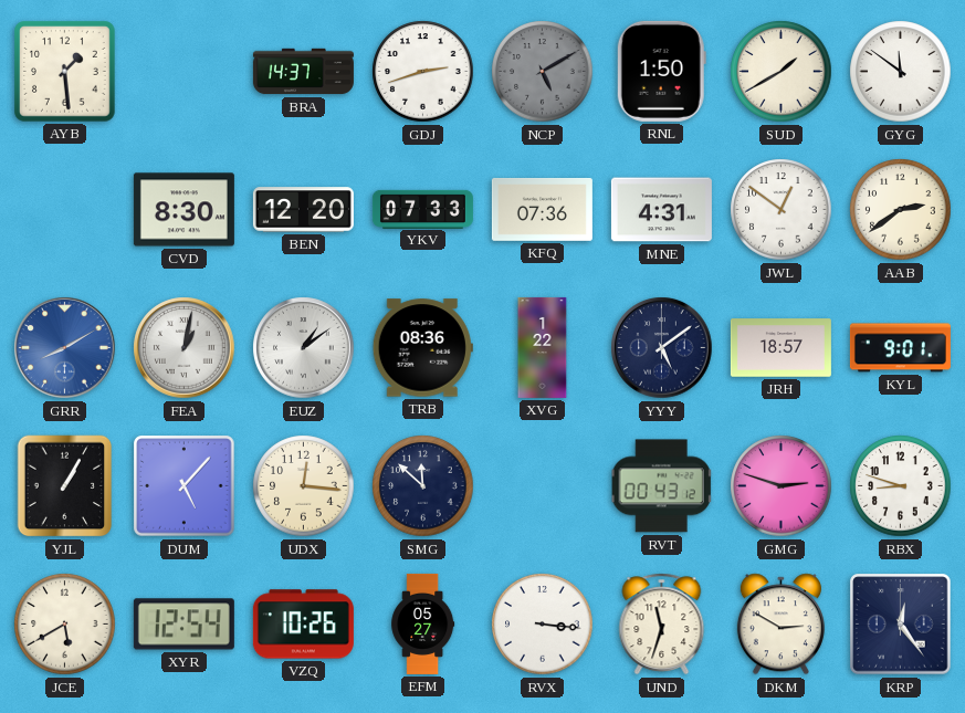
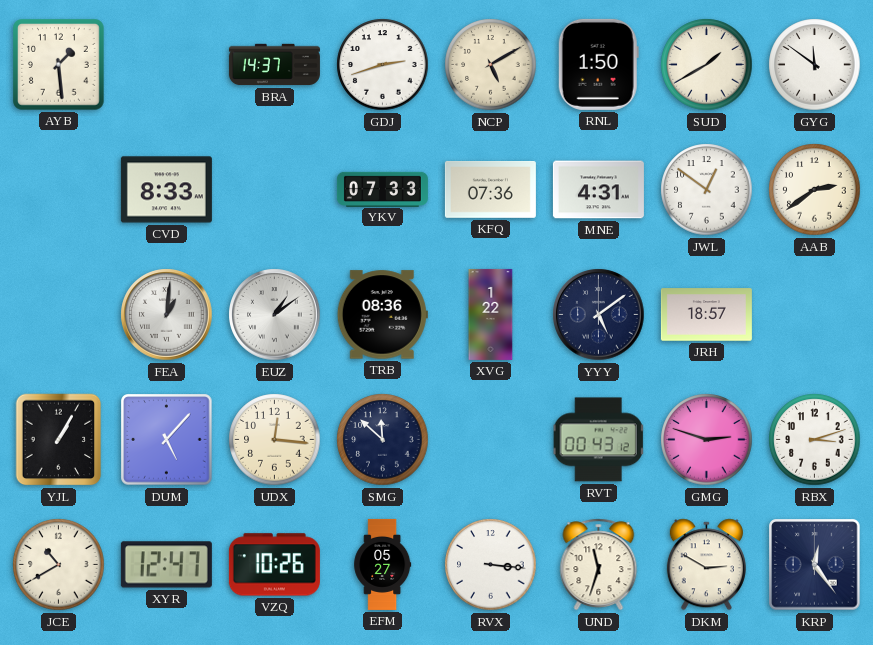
NCP dial: grey -> cream (491, 65)
CVD: 8:30 -> 8:33 (166, 190)
BEN: 12:20 -> none (303, 210)
GRR: 8:10 -> none (65, 348)
FEA: 1:02 -> 1:01 (167, 315)
KYL: 9:01 -> none (900, 348)
RBX: 8:48 -> 3:12 (815, 440)
JCE: 5:40 -> 10:40 (59, 565)
XYR: 12:54 -> 12:47 (166, 565)
